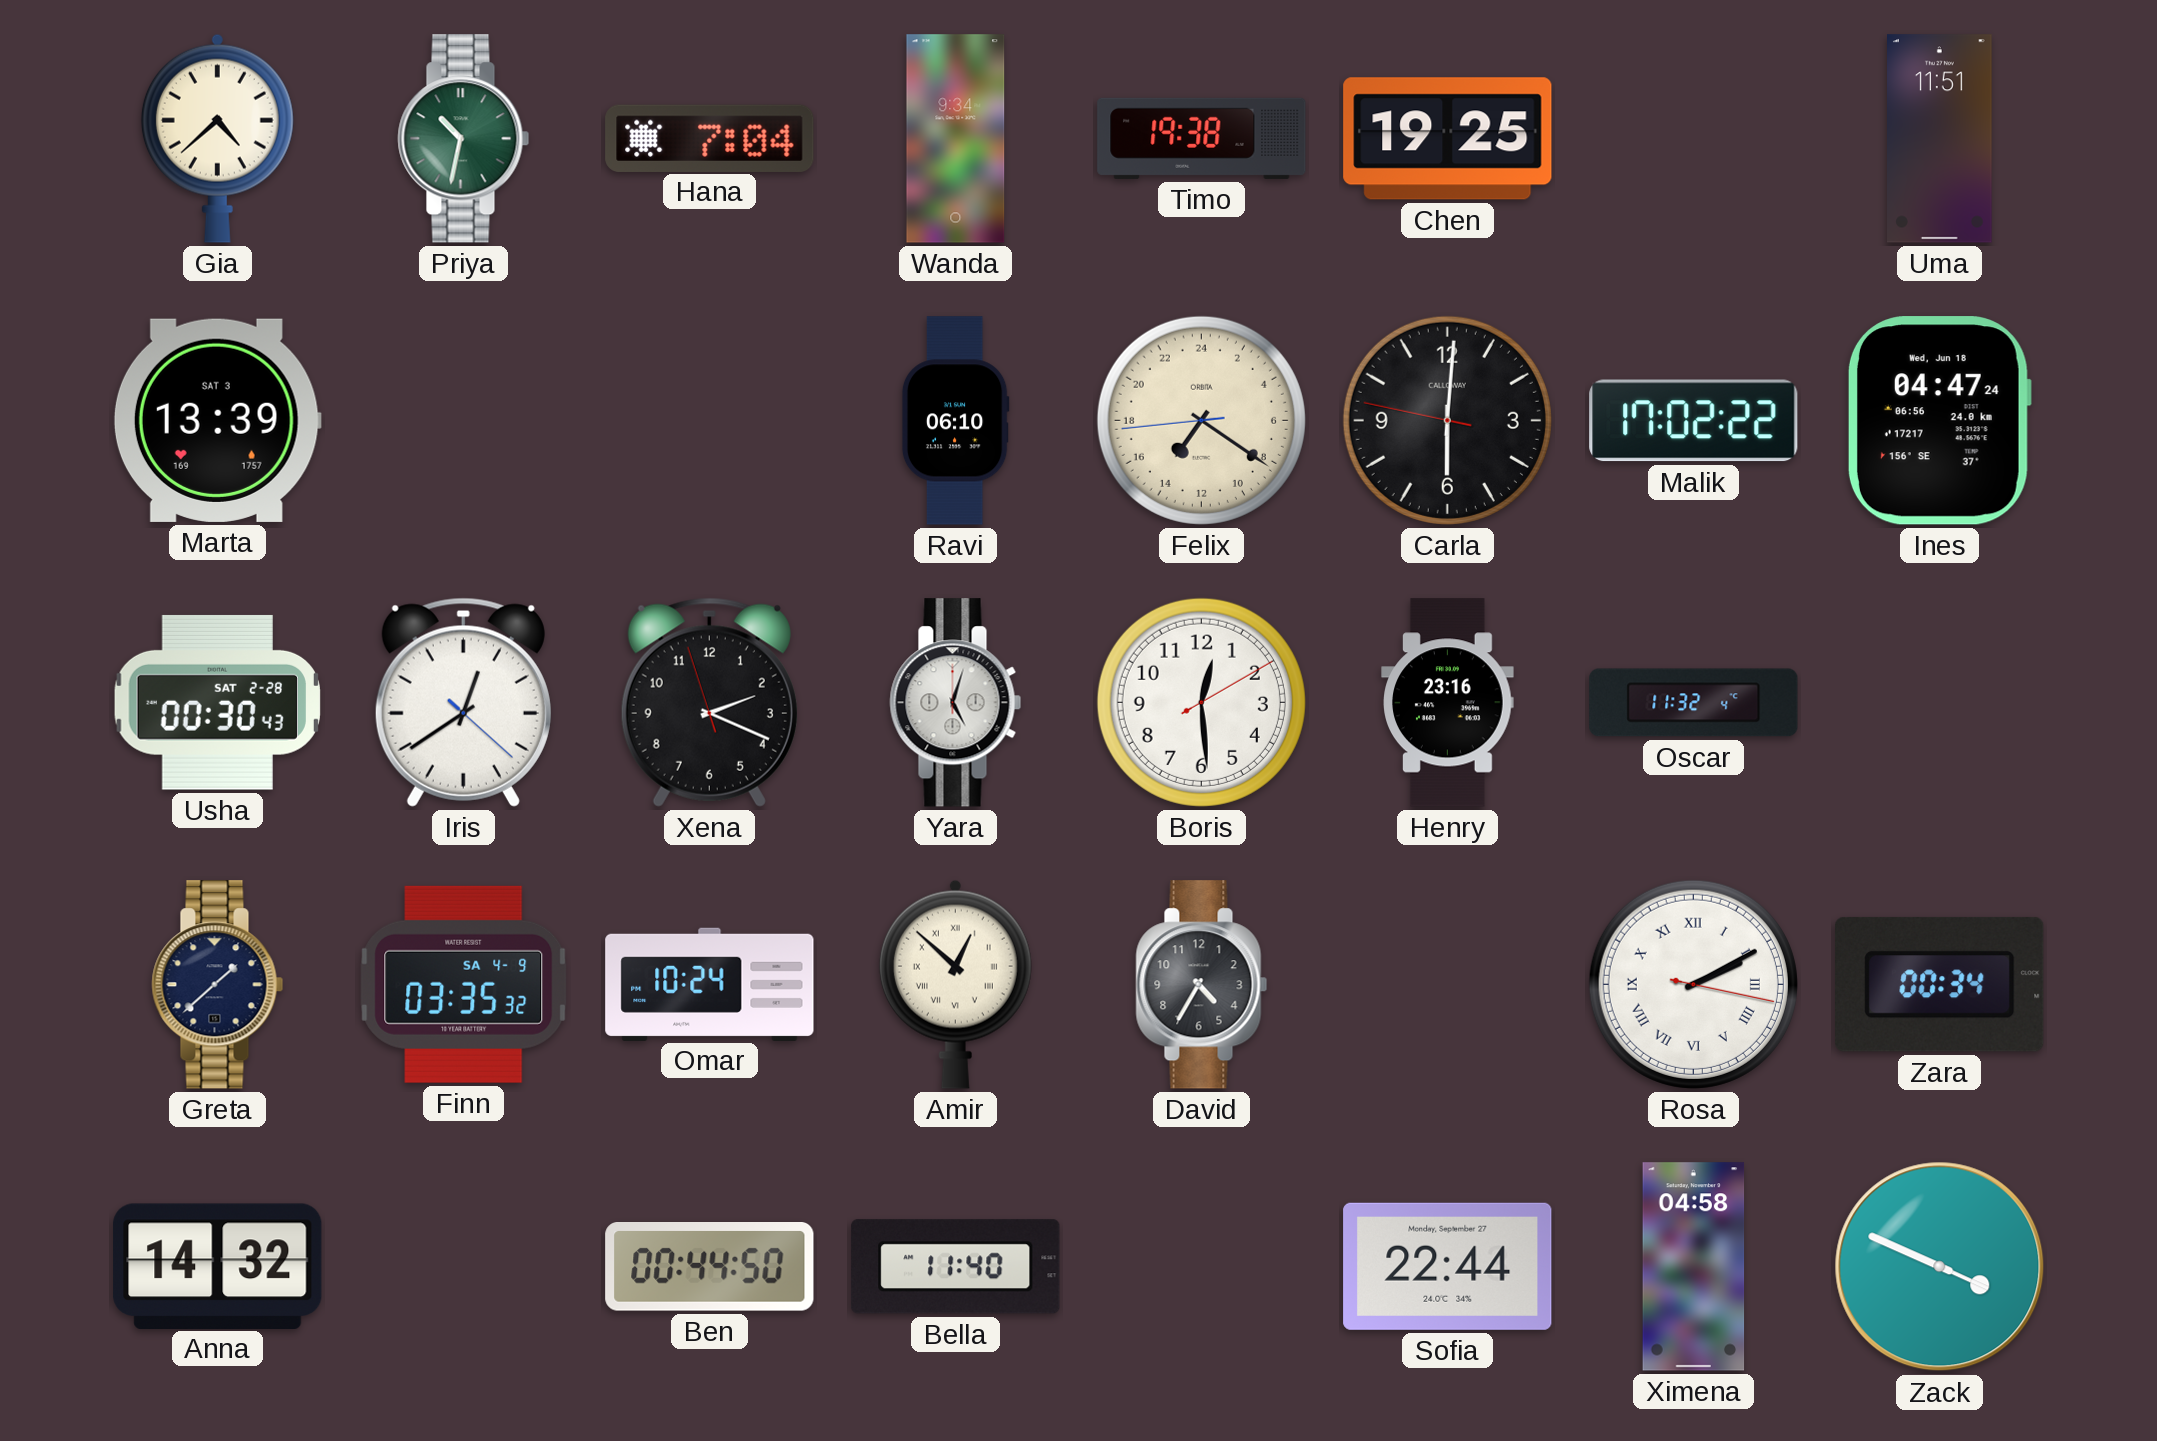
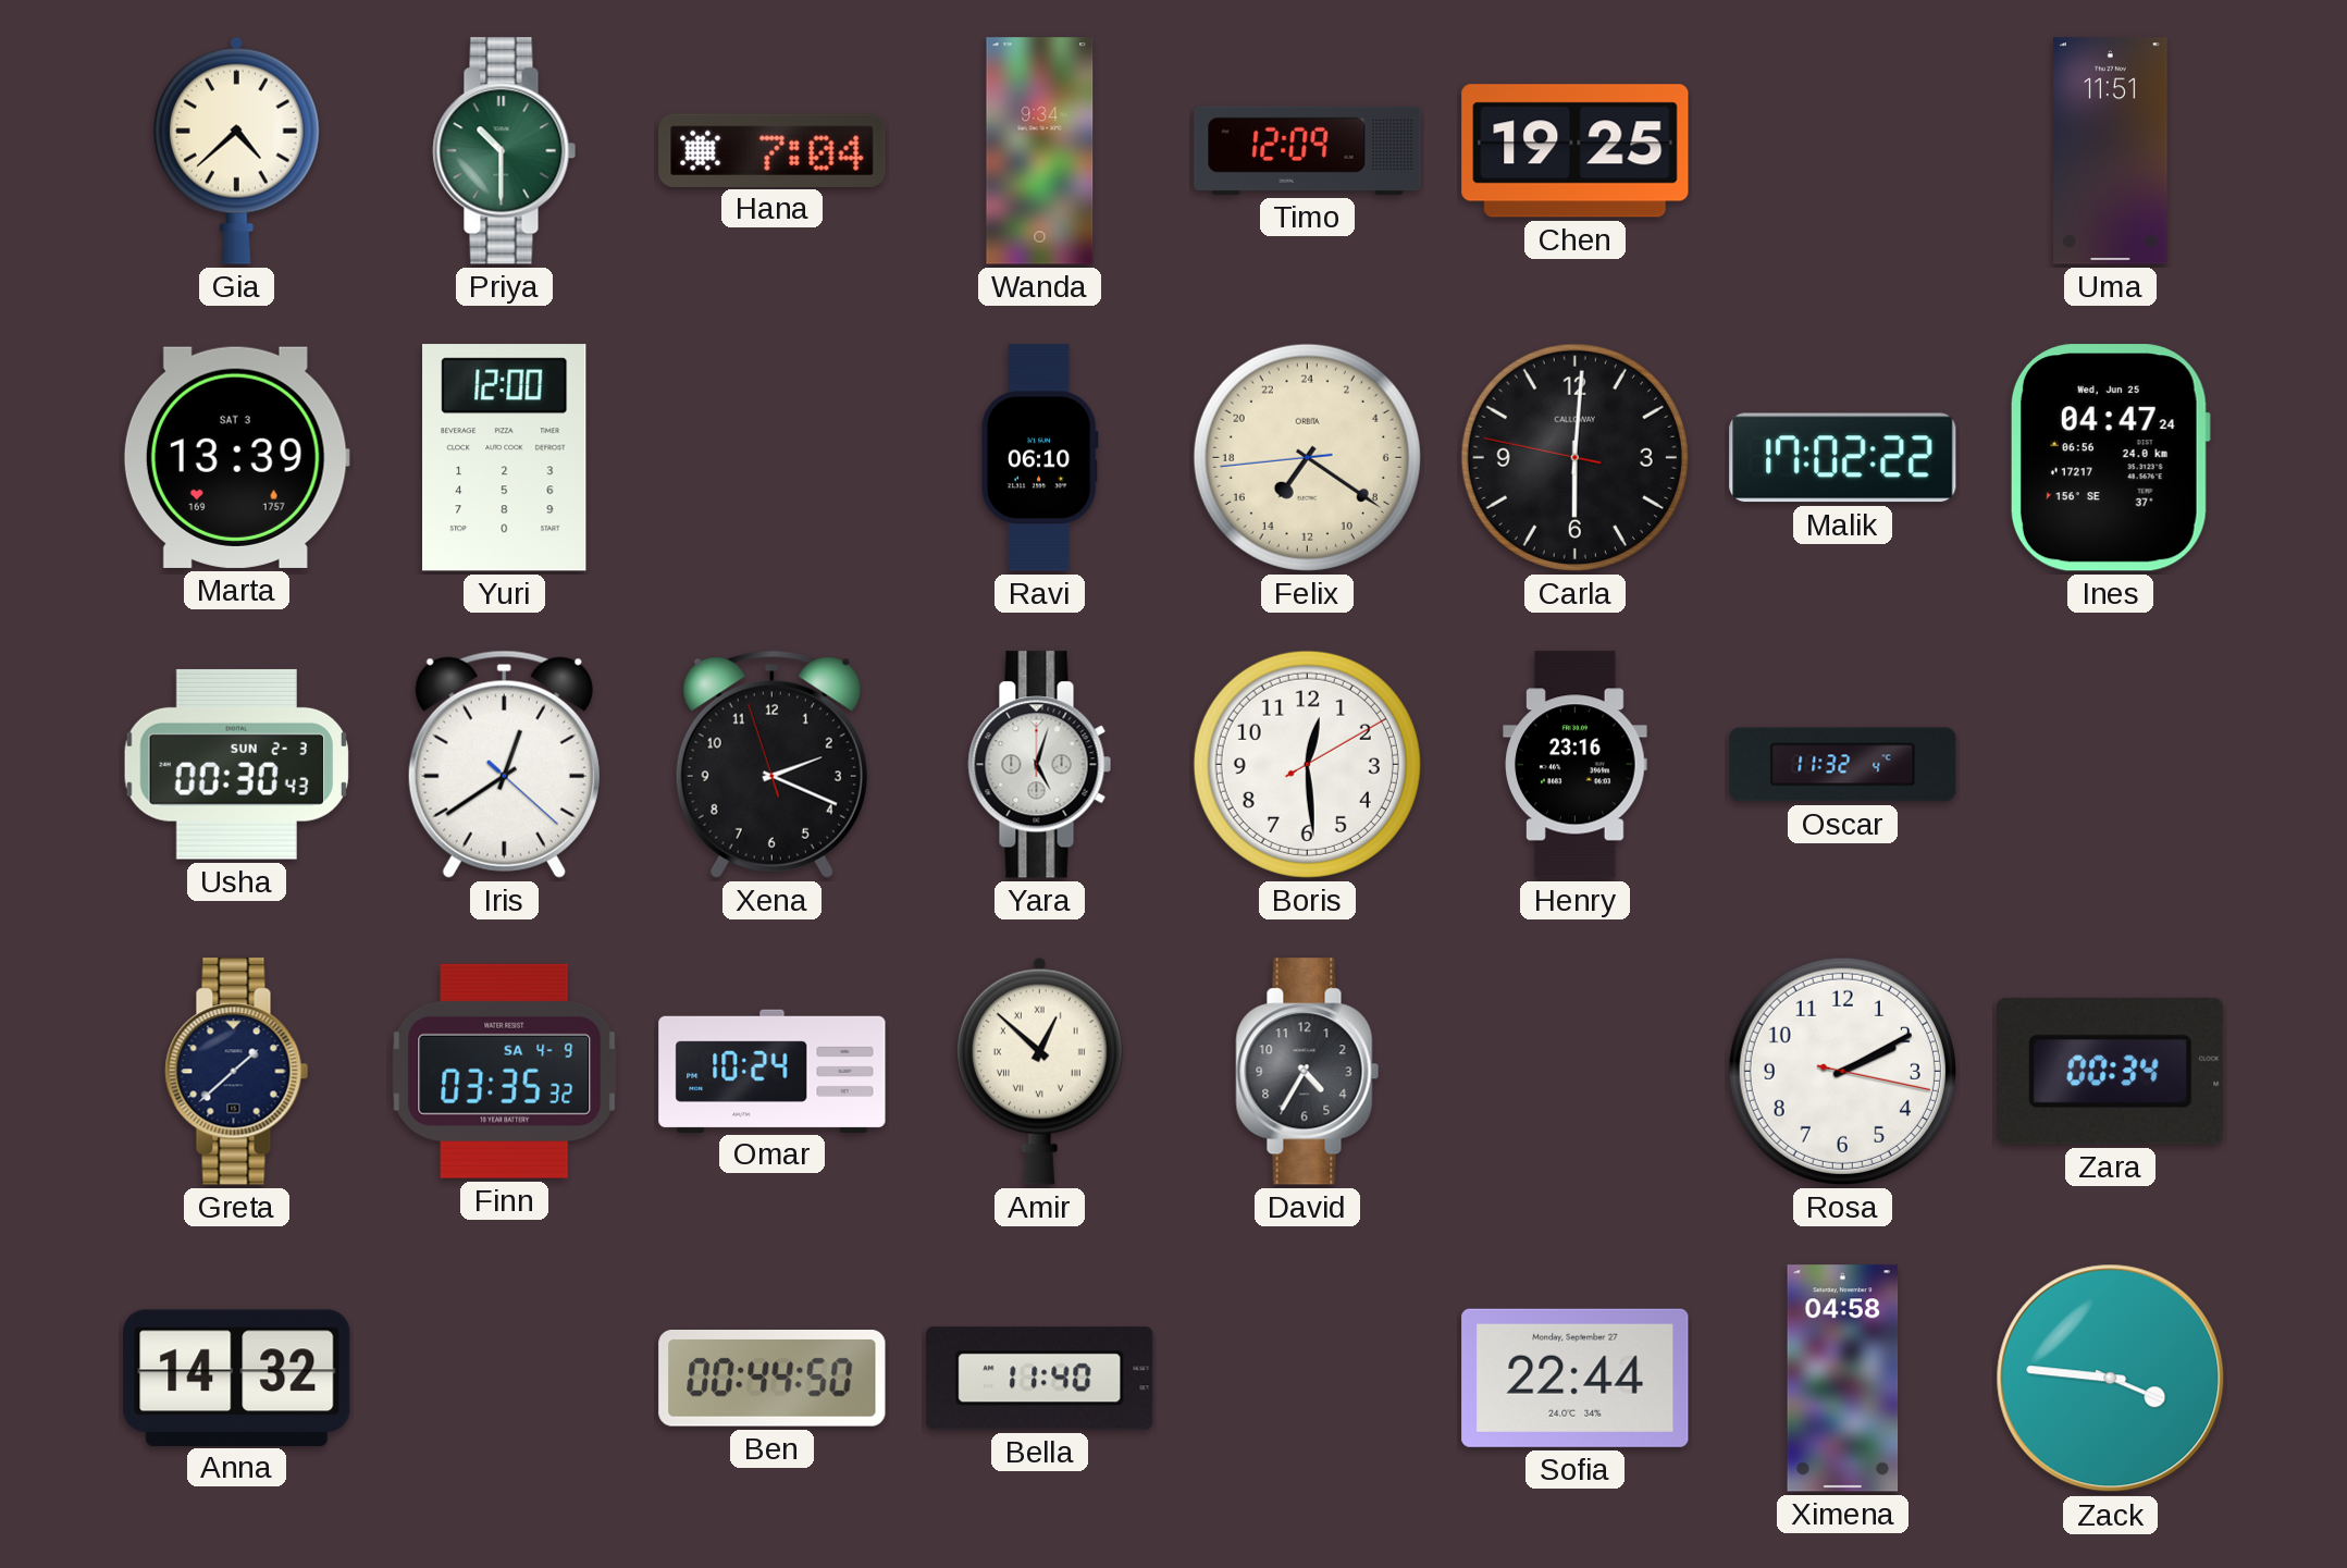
Priya: 10:32 -> 10:30 (505, 151)
Timo: 19:38 -> 12:09 (1308, 150)
Yuri: none -> 12:00 (505, 458)
Ines date: Wed, Jun 18 -> Wed, Jun 25 (2110, 458)
Usha date: SAT 2-28 -> SUN 2-3 (236, 764)
Rosa numerals: Roman -> Arabic (1842, 1071)
Zack: 3:49 -> 3:46 (2111, 1379)
